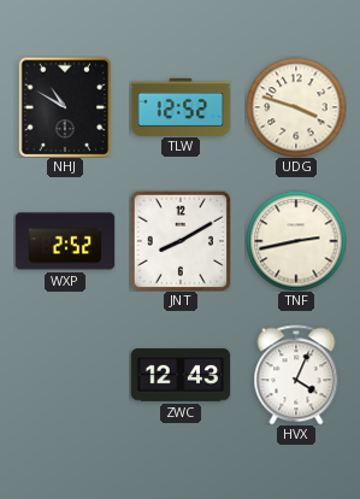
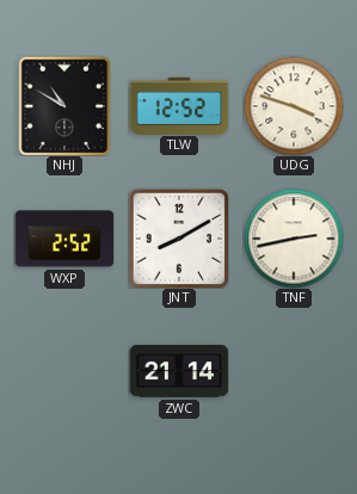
ZWC: 12:43 -> 21:14 (179, 371)
HVX: 4:04 -> none (296, 375)
